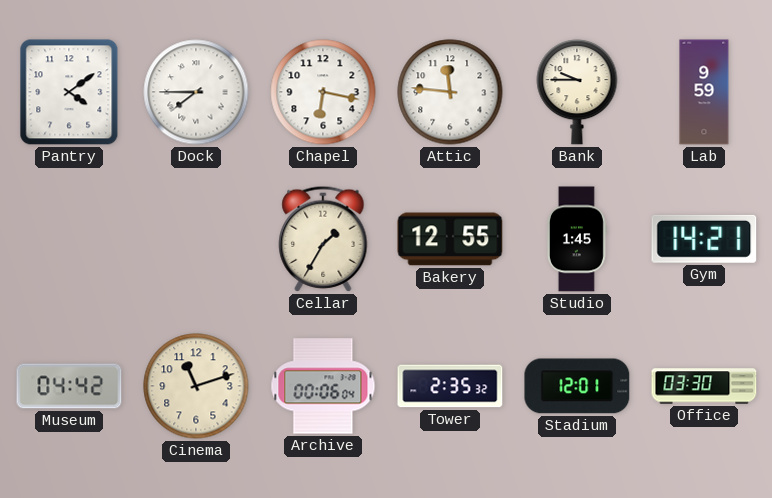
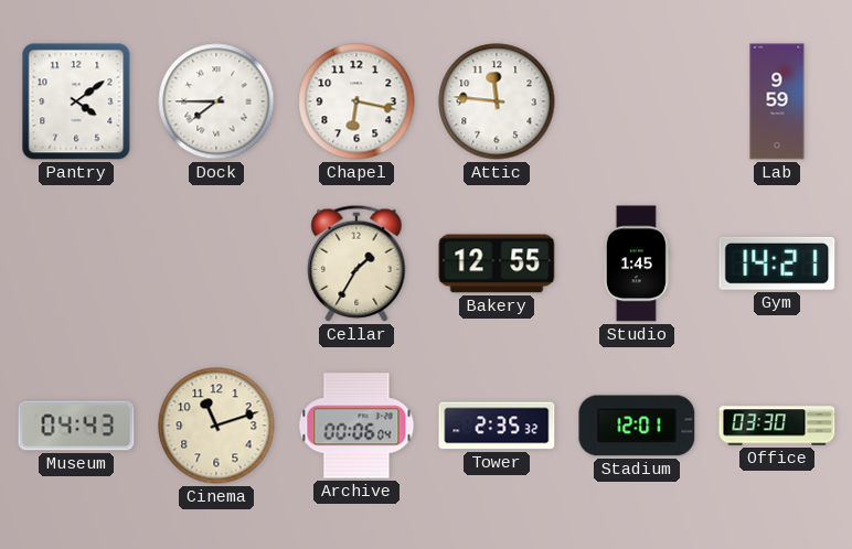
Bank: 9:45 -> none (577, 93)
Museum: 04:42 -> 04:43 (76, 426)
